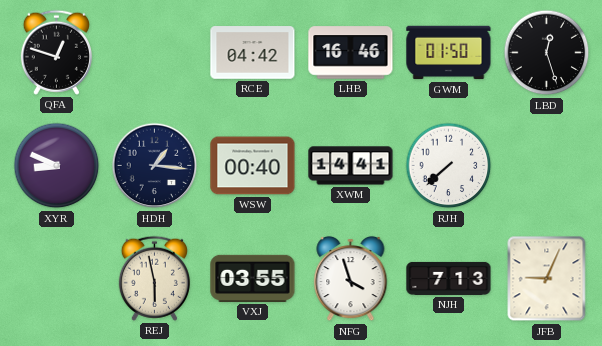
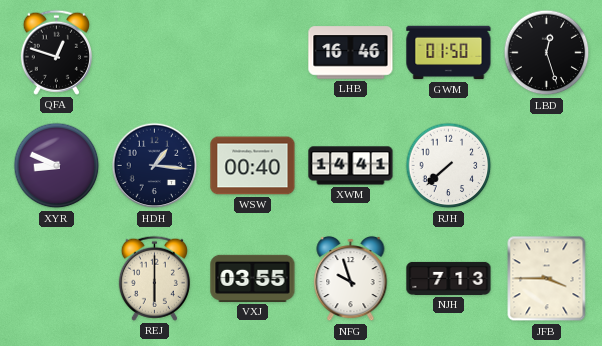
RCE: 04:42 -> none (253, 53)
REJ: 5:58 -> 6:00 (154, 278)
NFG: 3:57 -> 9:57 (351, 279)
JFB: 9:04 -> 3:45 (547, 279)
